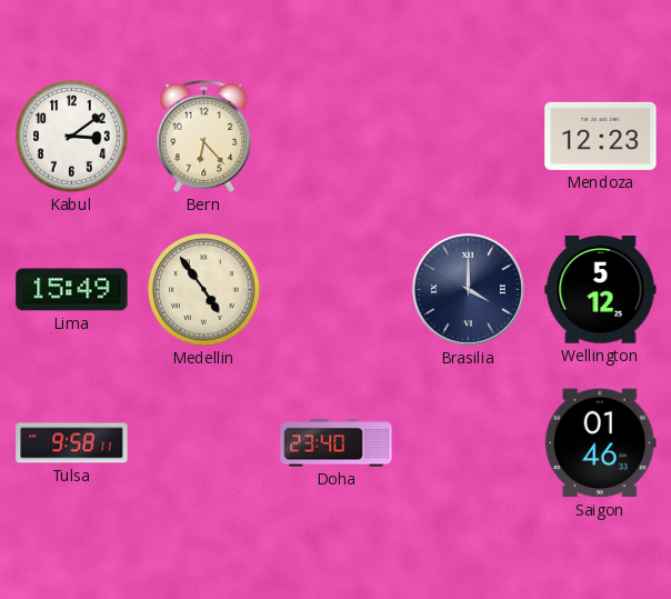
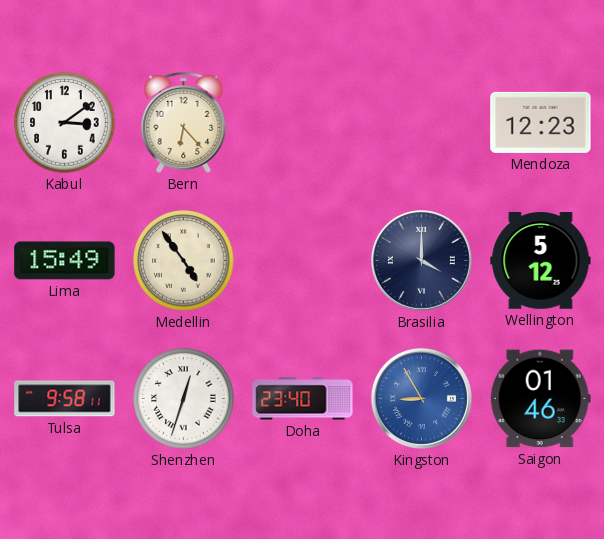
Shenzhen: none -> 12:33 (184, 399)
Kingston: none -> 8:55 (421, 398)
